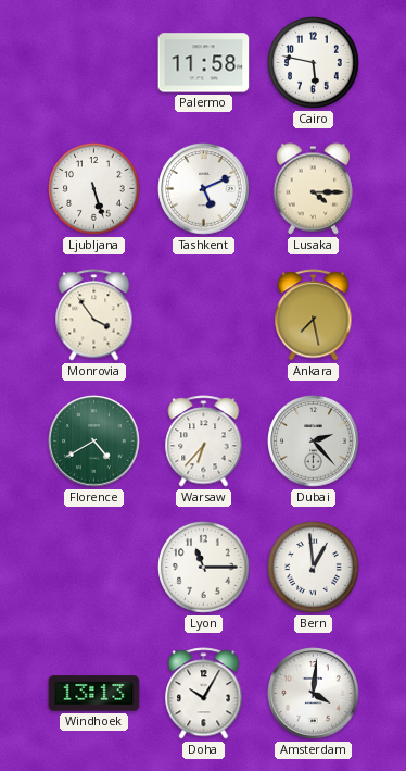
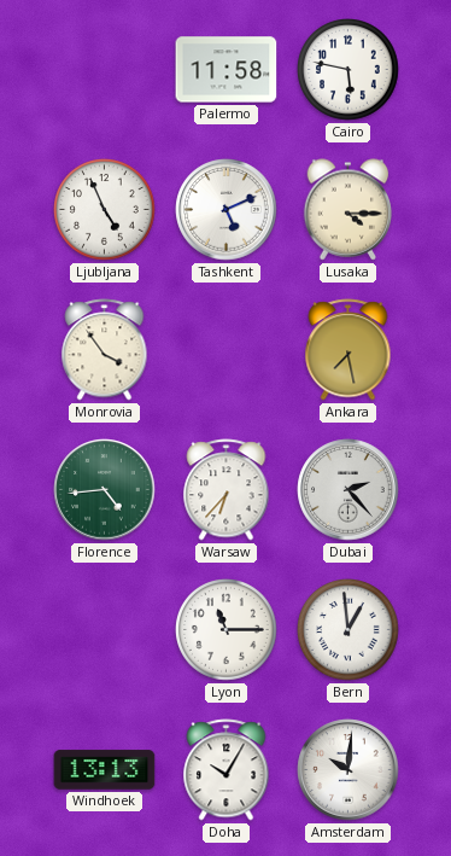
Ljubljana: 5:27 -> 4:56 (105, 210)
Florence: 4:40 -> 4:44 (105, 490)
Amsterdam: 4:01 -> 10:01 (348, 770)
